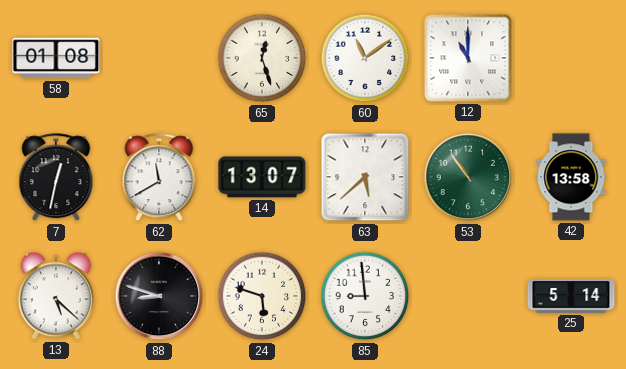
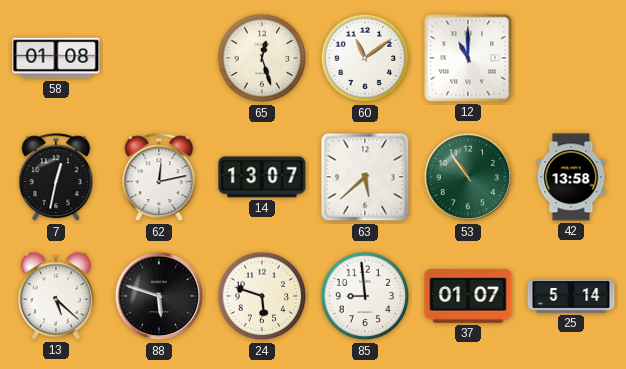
62: 11:40 -> 12:13 (159, 178)
88: 8:48 -> 5:48 (159, 296)
37: none -> 01:07 (468, 297)
